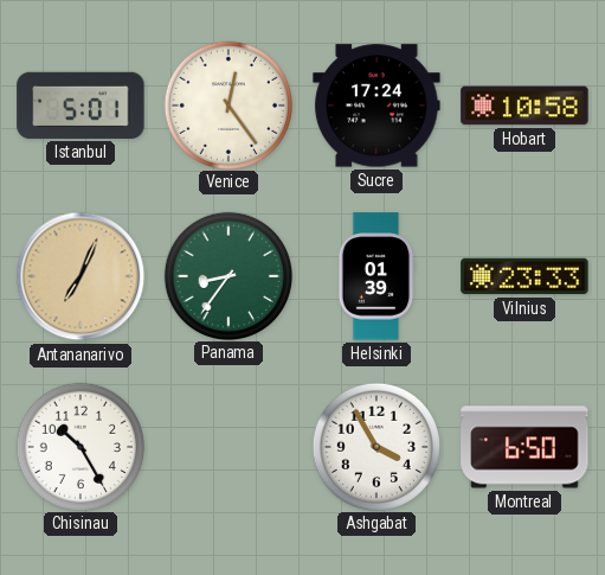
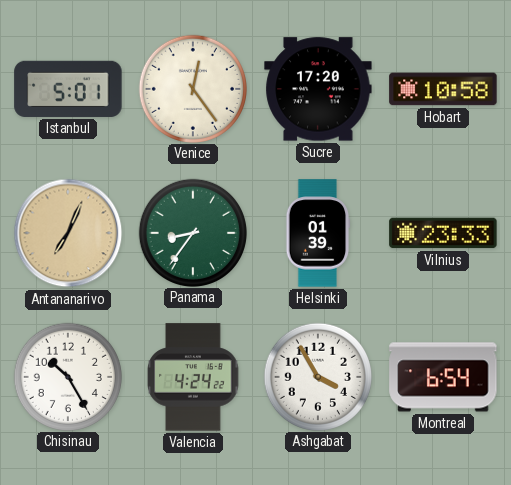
Sucre: 17:24 -> 17:20 (318, 89)
Valencia: none -> 4:24 (193, 377)
Montreal: 6:50 -> 6:54 (443, 377)
